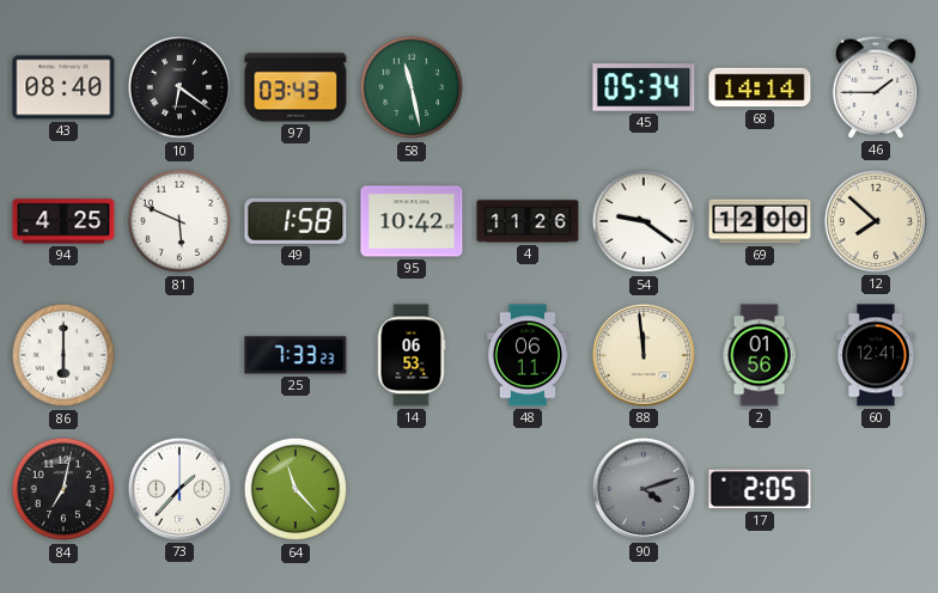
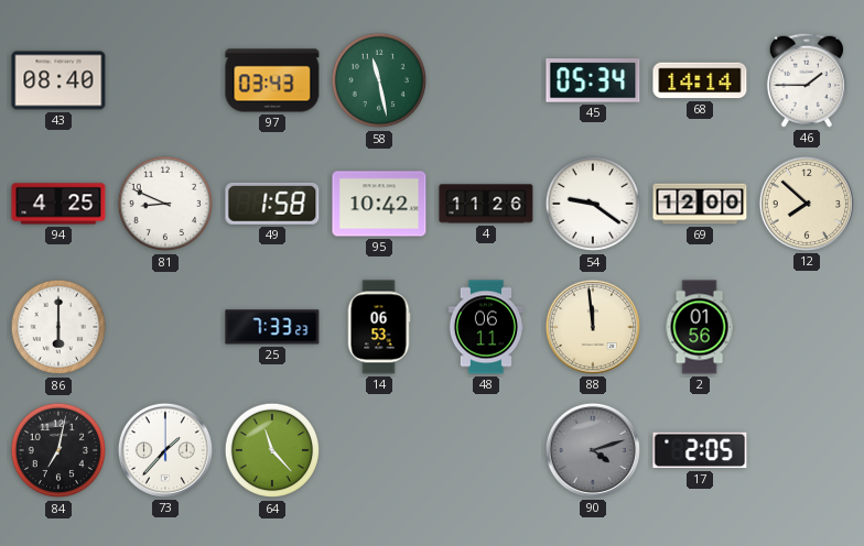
10: 6:21 -> none (179, 87)
81: 5:49 -> 8:49 (165, 204)
60: 12:41 -> none (876, 355)
